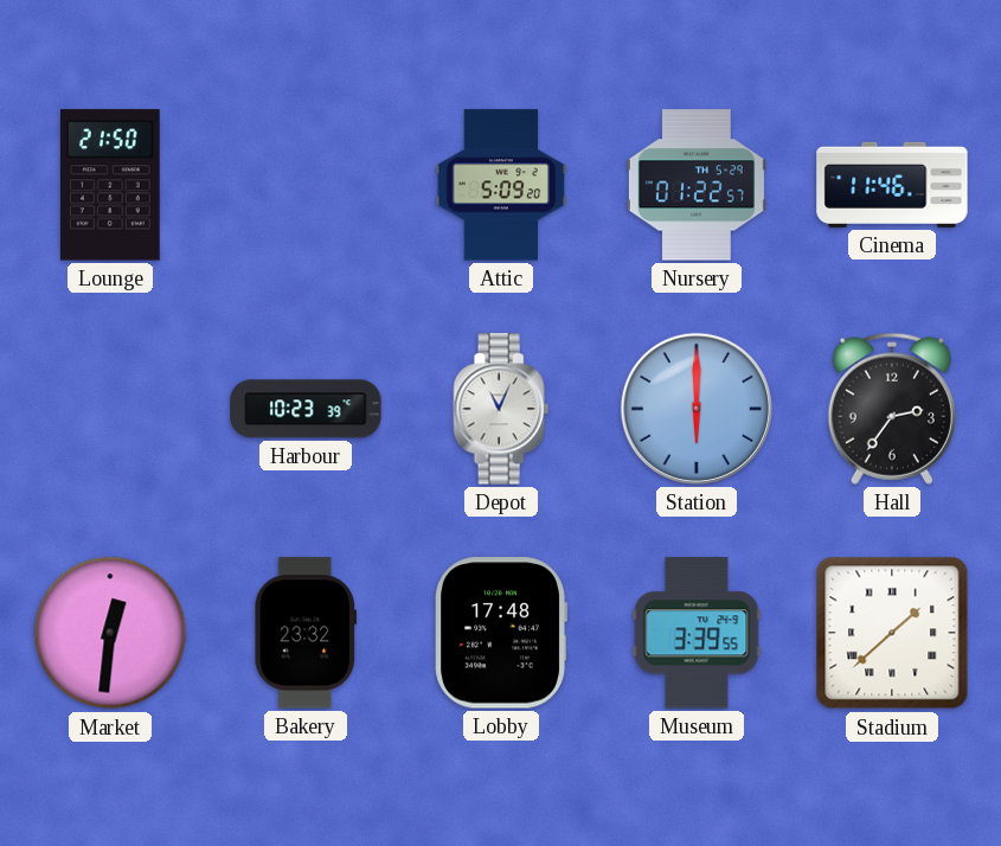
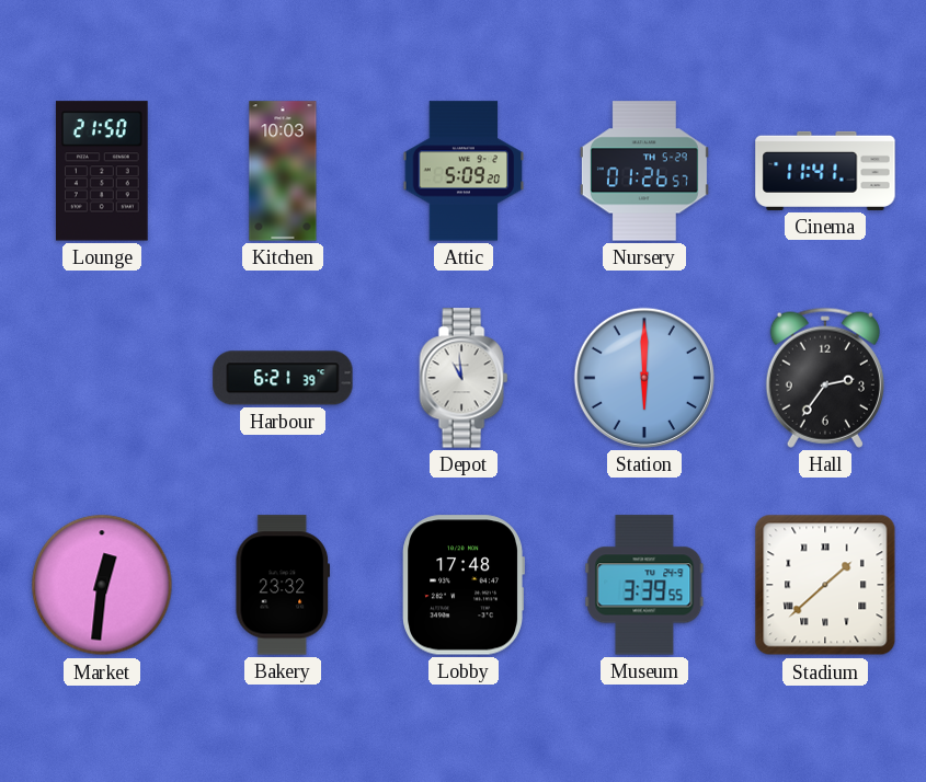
Kitchen: none -> 10:03 (283, 171)
Nursery: 01:22 -> 01:26 (644, 171)
Cinema: 11:46 -> 11:41 (825, 171)
Harbour: 10:23 -> 6:21 (283, 378)
Depot: 11:04 -> 10:59 (464, 378)
